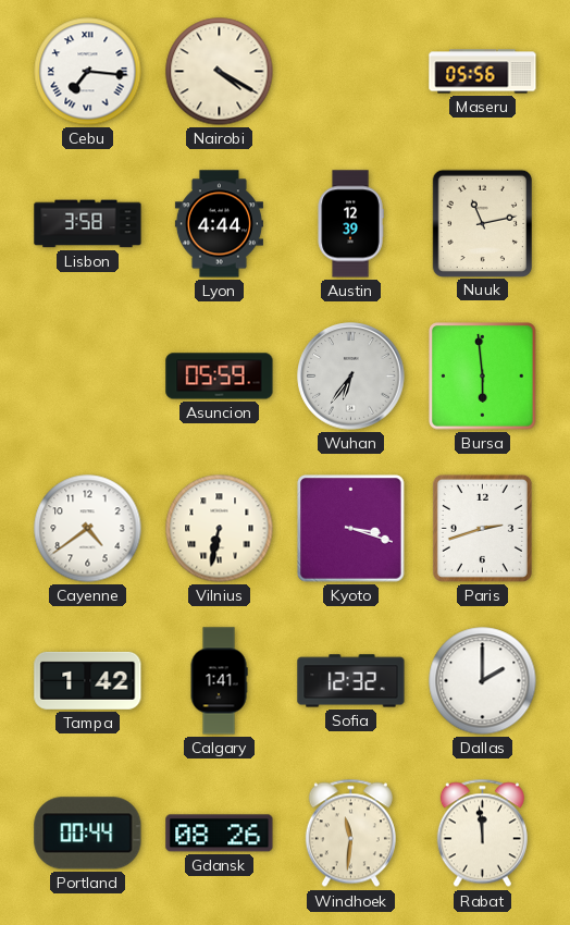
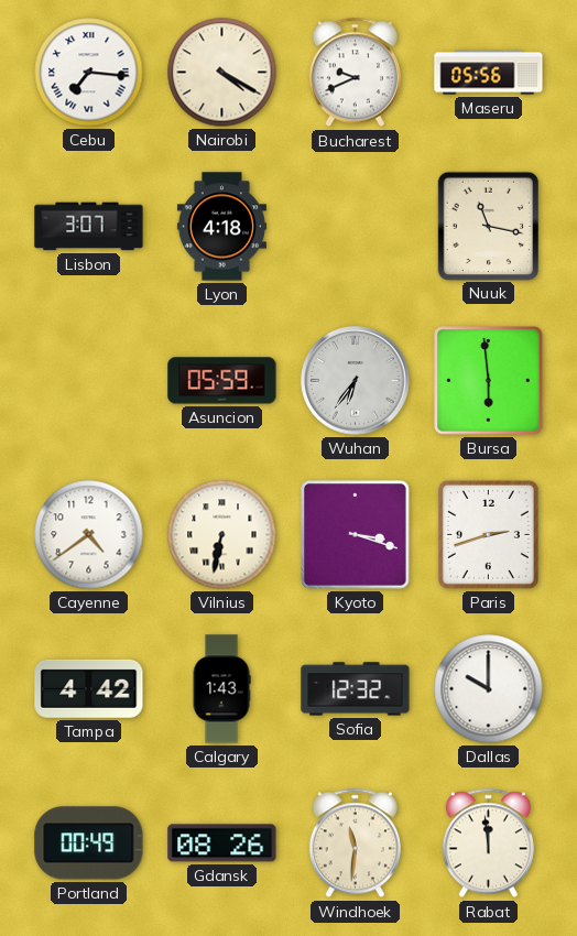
Bucharest: none -> 9:41 (355, 73)
Lisbon: 3:58 -> 3:07 (89, 227)
Lyon: 4:44 -> 4:18 (221, 227)
Austin: 12:39 -> none (350, 224)
Nuuk: 11:13 -> 11:17 (488, 226)
Tampa: 1:42 -> 4:42 (89, 688)
Calgary: 1:41 -> 1:43 (221, 689)
Dallas: 2:00 -> 10:00 (489, 689)
Portland: 00:44 -> 00:49 (89, 844)
